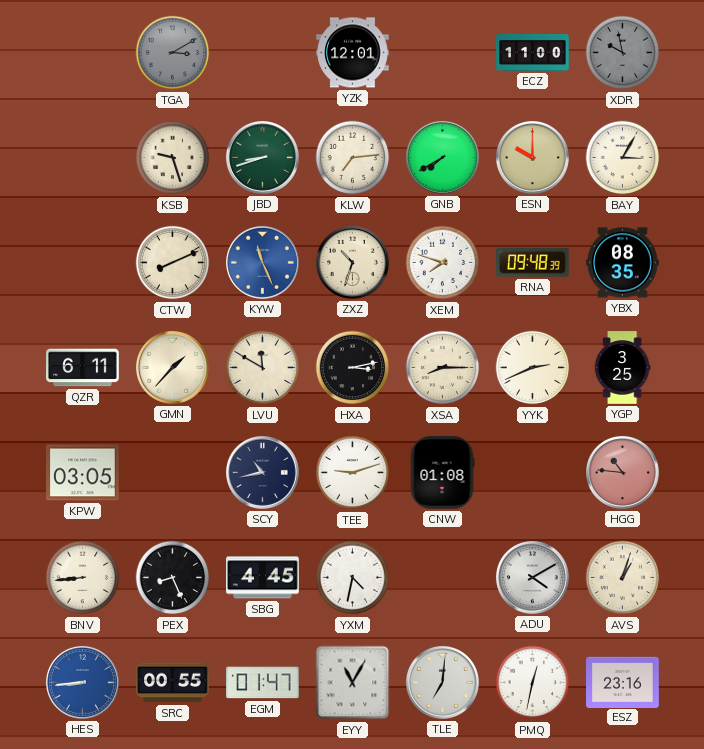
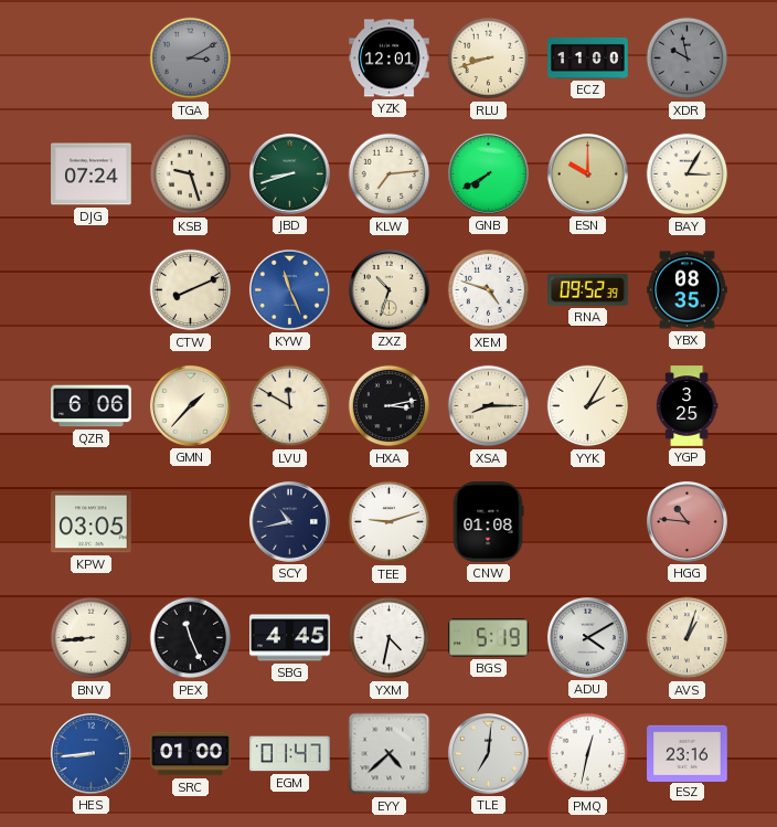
RLU: none -> 8:42 (489, 59)
DJG: none -> 07:24 (92, 174)
XEM: 7:48 -> 4:48 (489, 290)
RNA: 09:48 -> 09:52 (588, 290)
QZR: 6:11 -> 6:06 (92, 406)
YYK: 2:41 -> 2:05 (588, 406)
PEX: 8:26 -> 11:26 (191, 638)
BGS: none -> 5:19 (489, 638)
SRC: 00:55 -> 01:00 (191, 754)
EYY: 11:05 -> 4:38 (390, 754)
